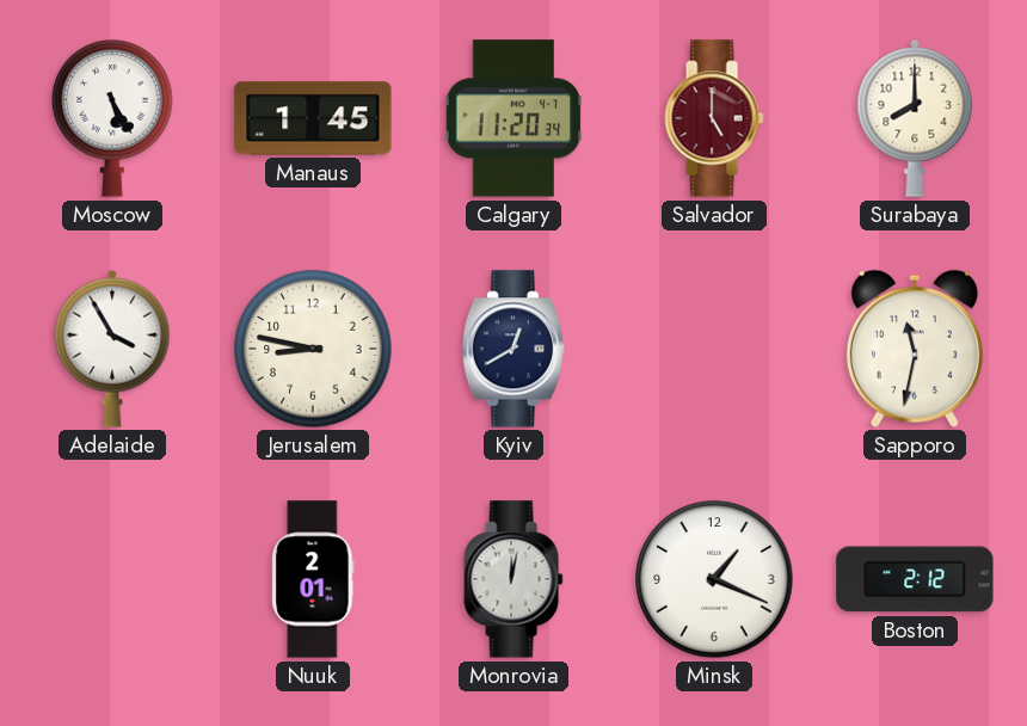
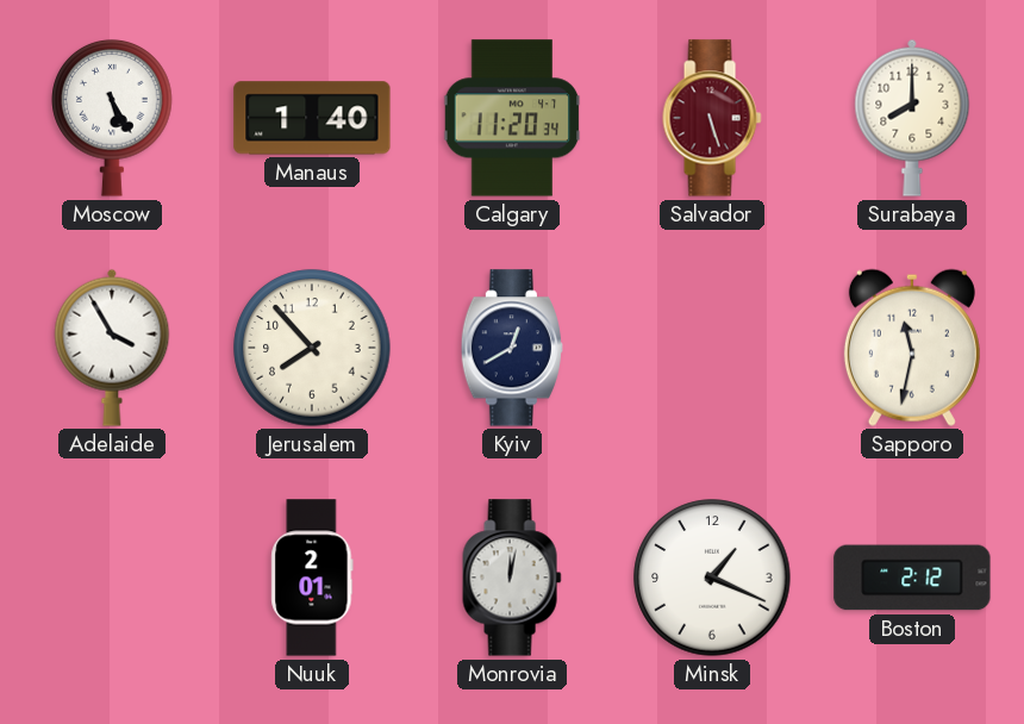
Manaus: 1:45 -> 1:40 (312, 118)
Salvador: 5:00 -> 5:27 (712, 118)
Jerusalem: 8:47 -> 7:53 (312, 348)
